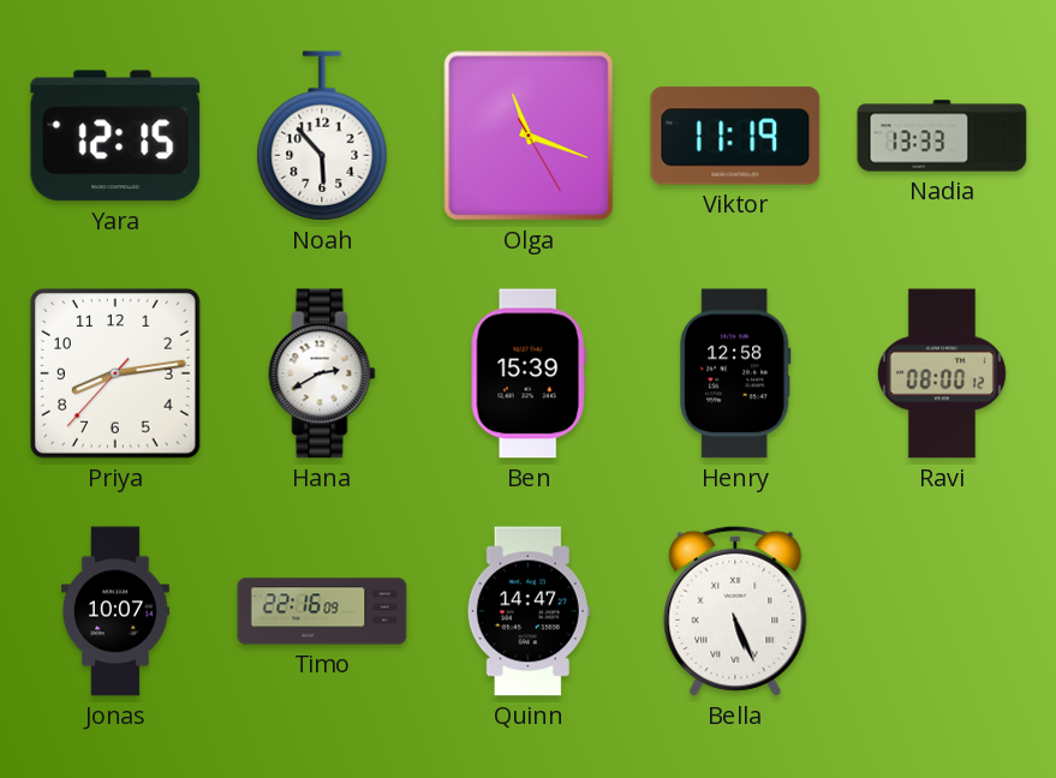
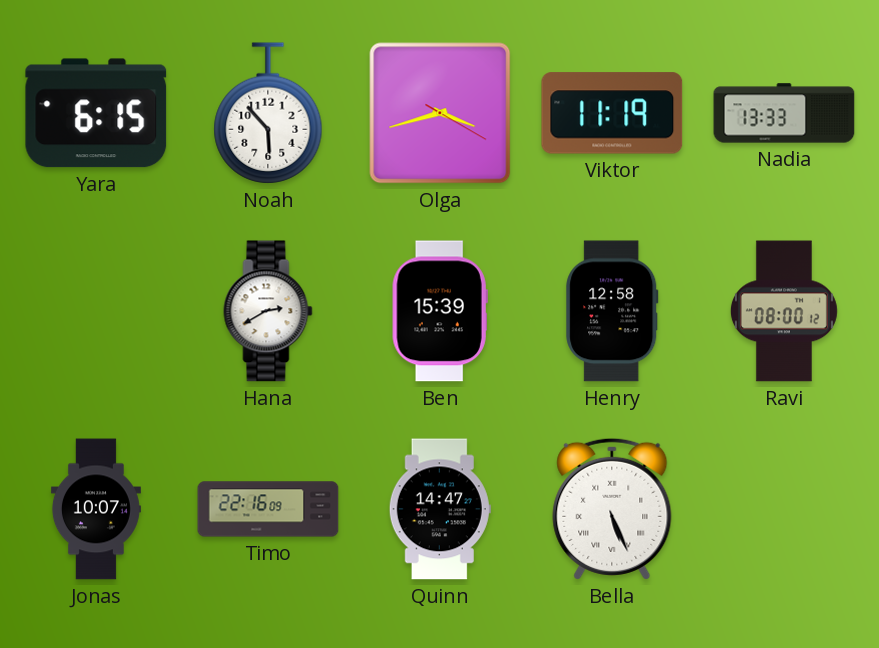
Yara: 12:15 -> 6:15 (96, 113)
Olga: 11:18 -> 3:42 (440, 113)
Priya: 8:13 -> none (115, 373)
